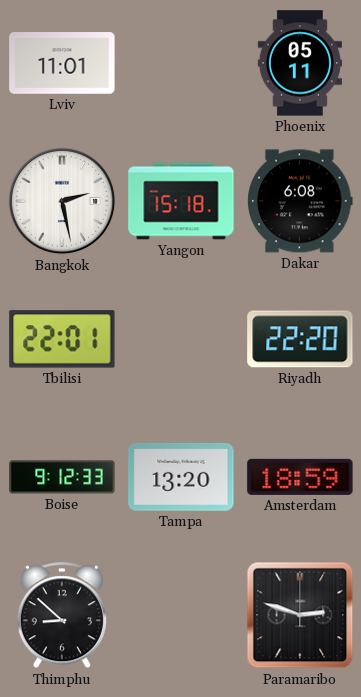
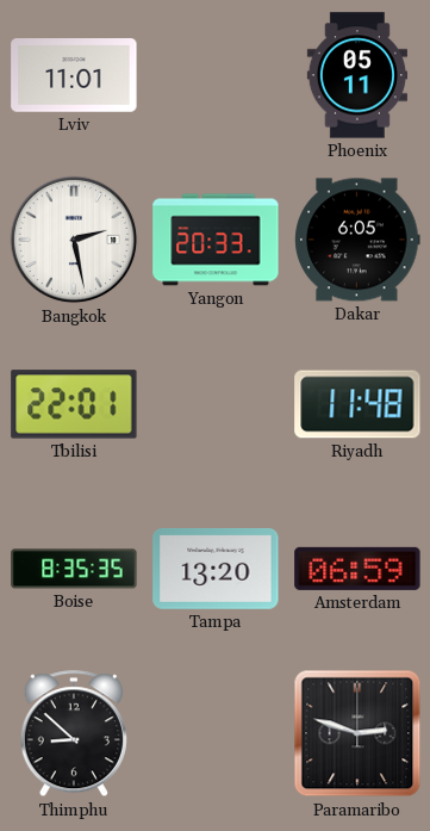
Yangon: 15:18 -> 20:33 (216, 240)
Dakar: 6:08 -> 6:05 (357, 240)
Riyadh: 22:20 -> 11:48 (357, 404)
Boise: 9:12 -> 8:35 (74, 569)
Amsterdam: 18:59 -> 06:59 (357, 569)
